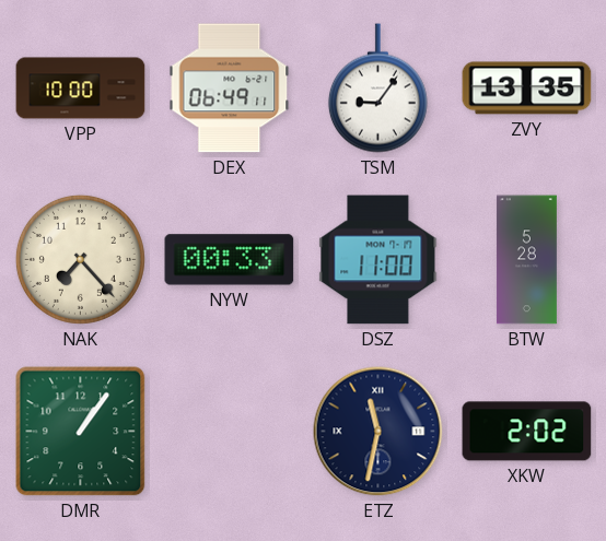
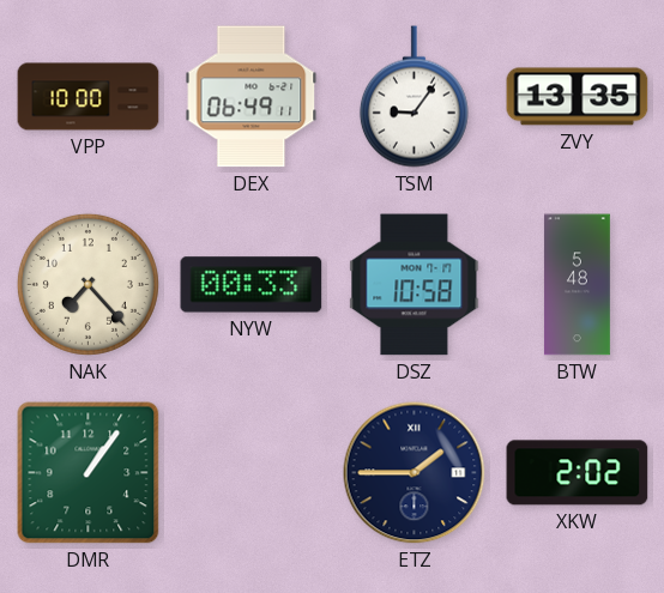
DSZ: 11:00 -> 10:58 (415, 285)
BTW: 5:28 -> 5:48 (577, 285)
ETZ: 11:32 -> 1:45 (415, 473)
